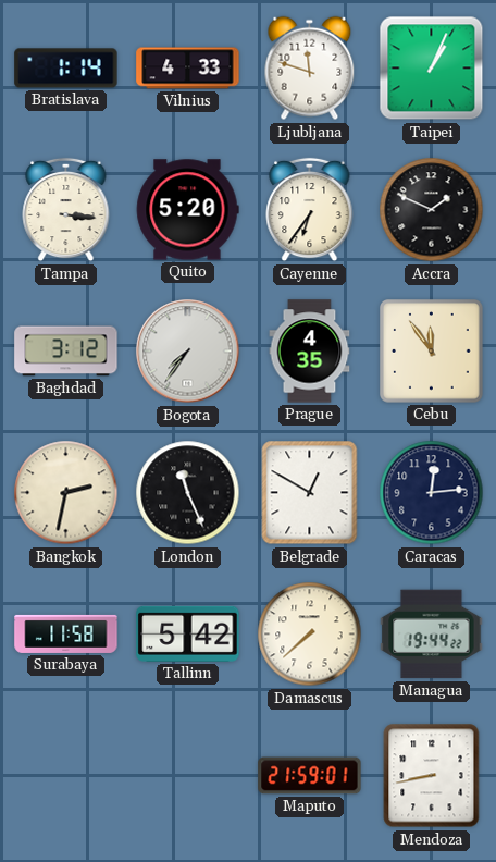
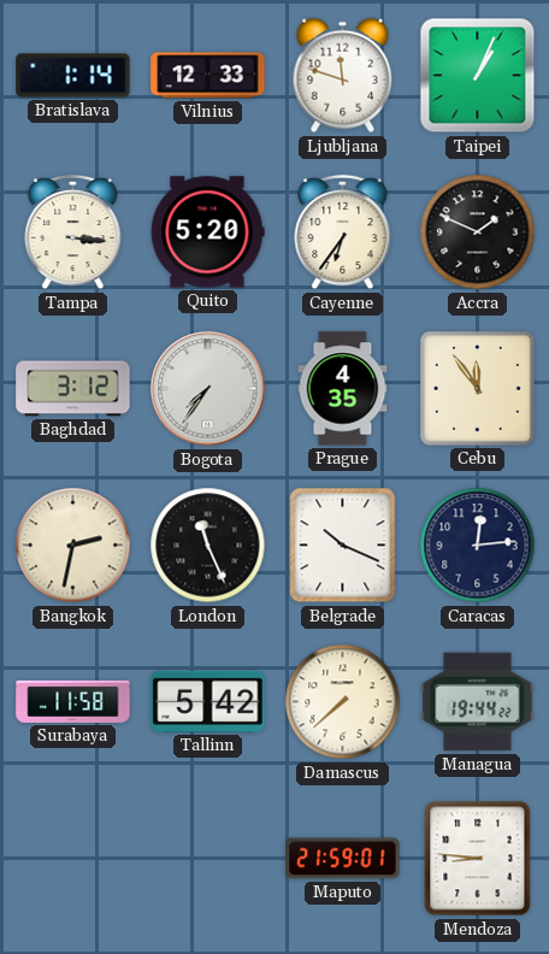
Vilnius: 4:33 -> 12:33 (208, 76)
Belgrade: 12:50 -> 10:19 (343, 546)
Mendoza: 8:43 -> 8:46 (478, 859)
